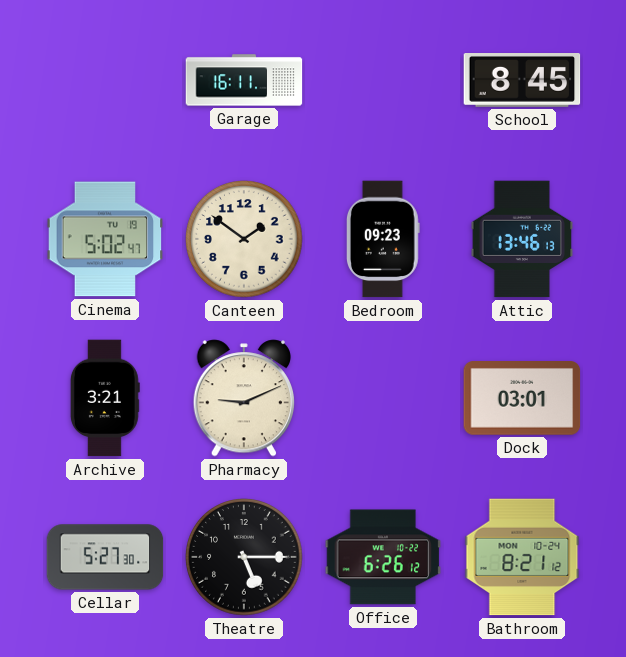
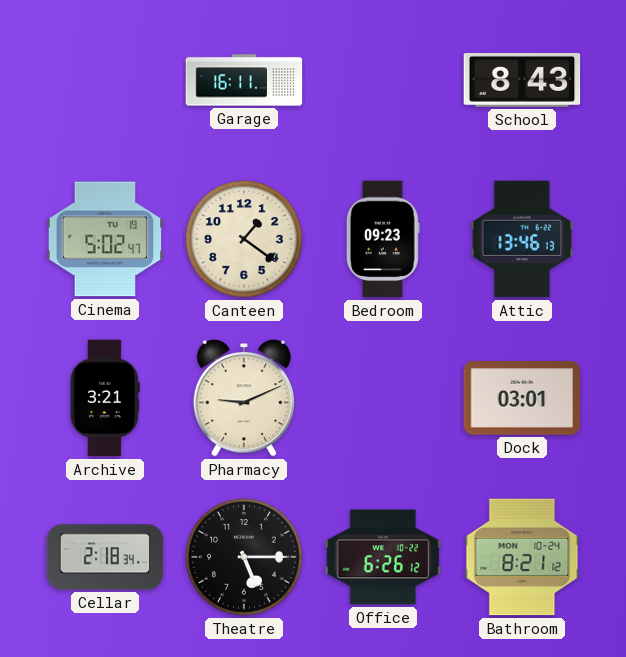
School: 8:45 -> 8:43 (522, 81)
Canteen: 1:51 -> 1:21 (244, 239)
Cellar: 5:27 -> 2:18 (105, 557)
